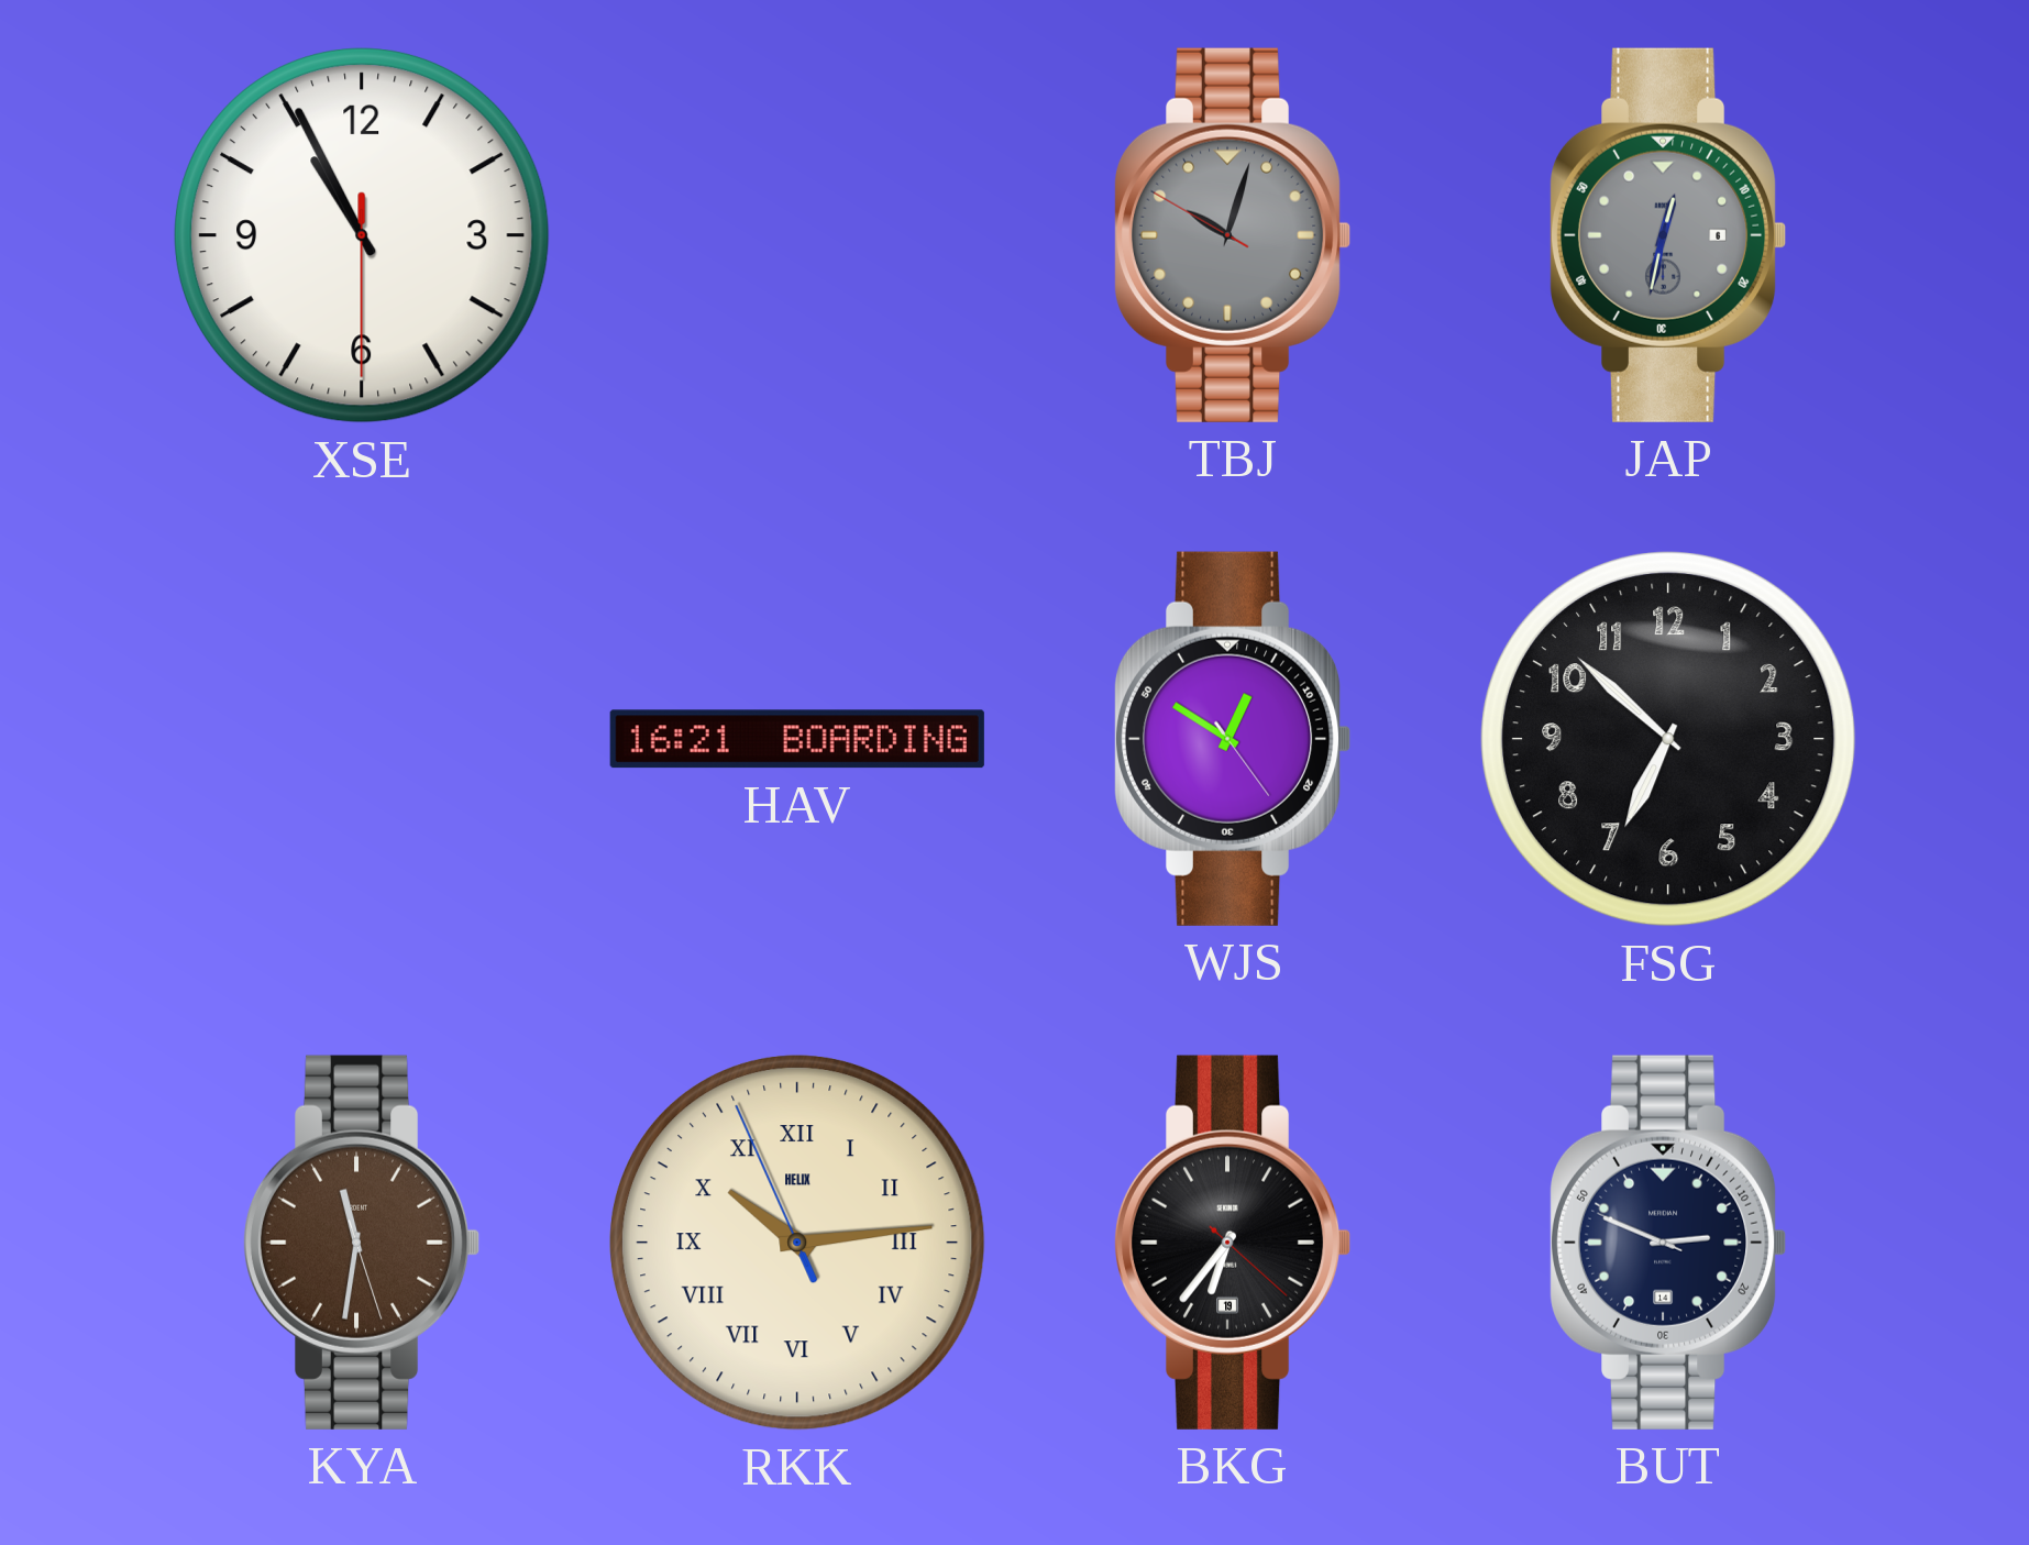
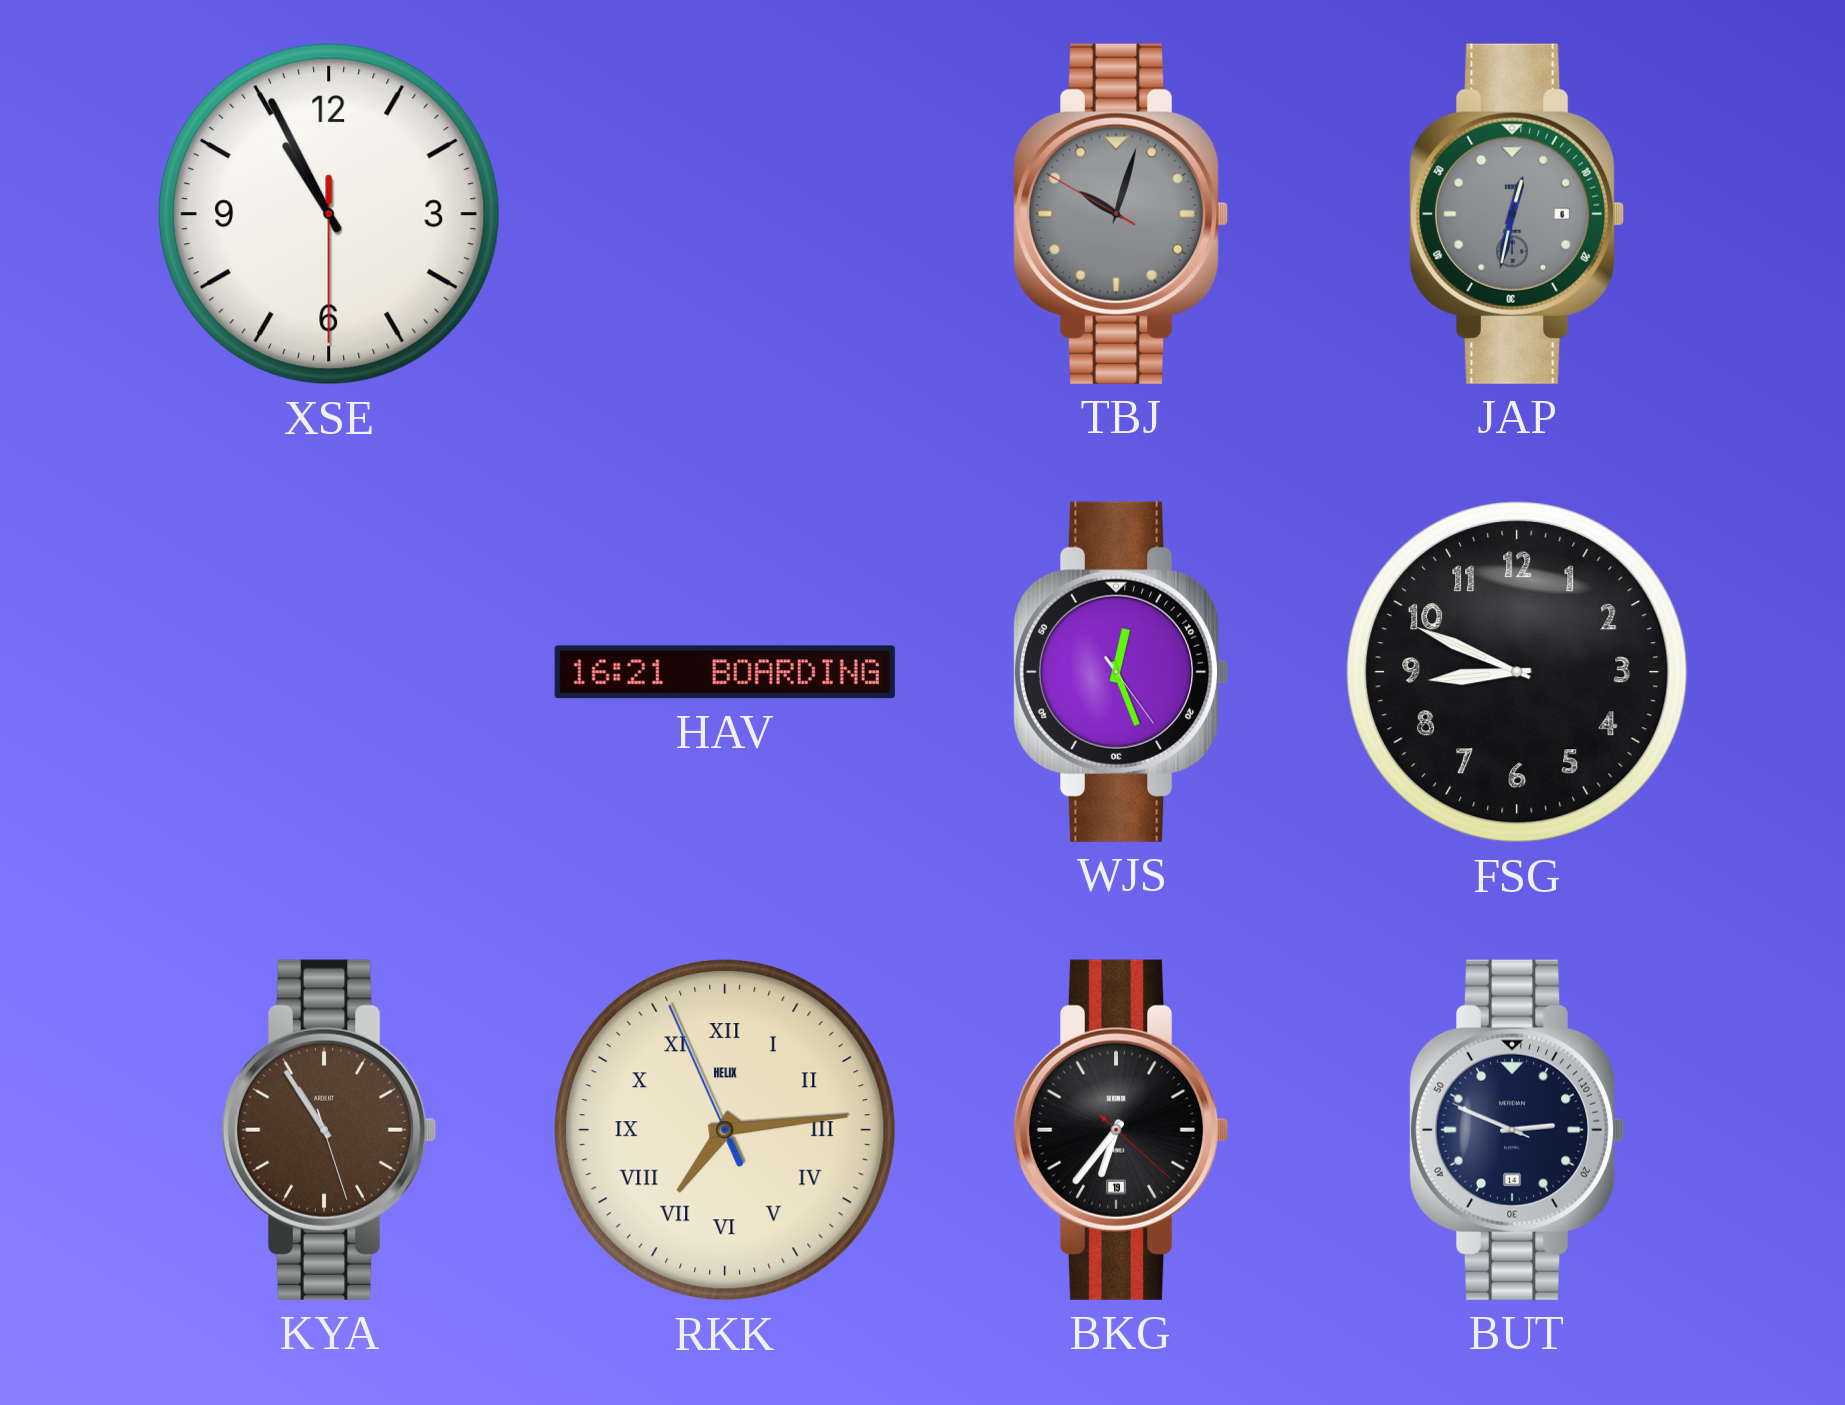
WJS: 12:50 -> 12:26 (1121, 672)
FSG: 6:52 -> 8:49 (1517, 672)
KYA: 11:31 -> 10:54 (329, 1130)
RKK: 10:13 -> 7:13 (725, 1130)
